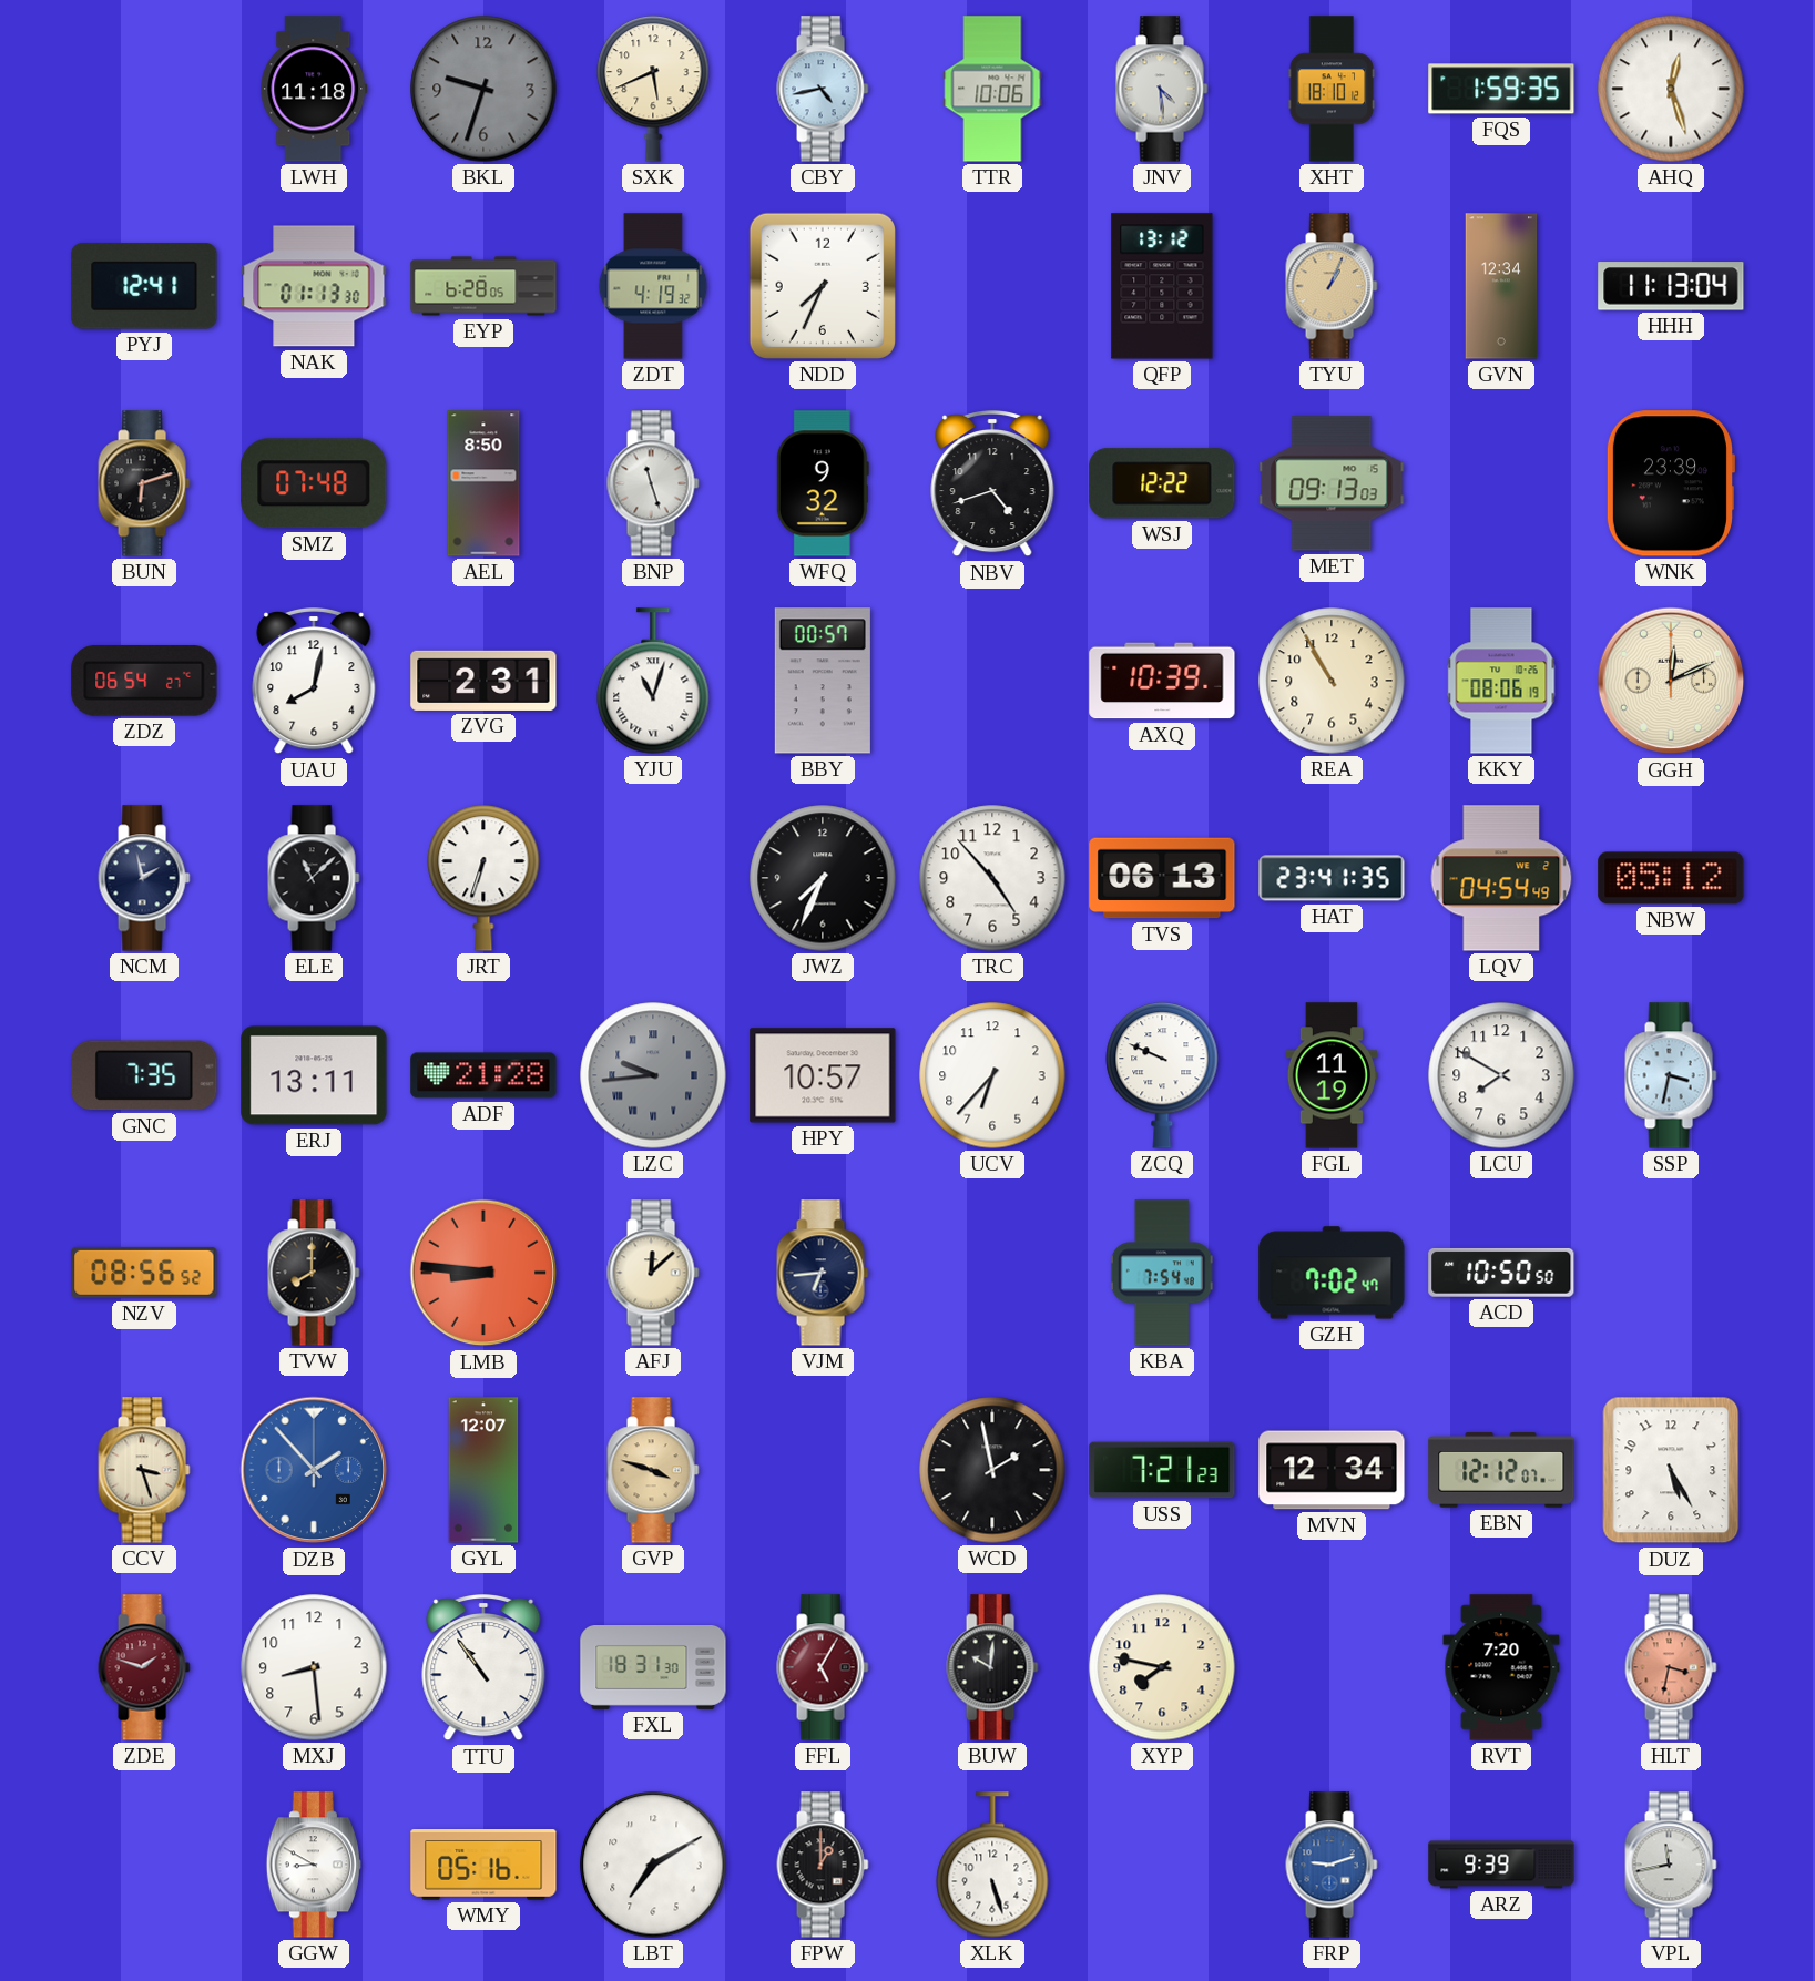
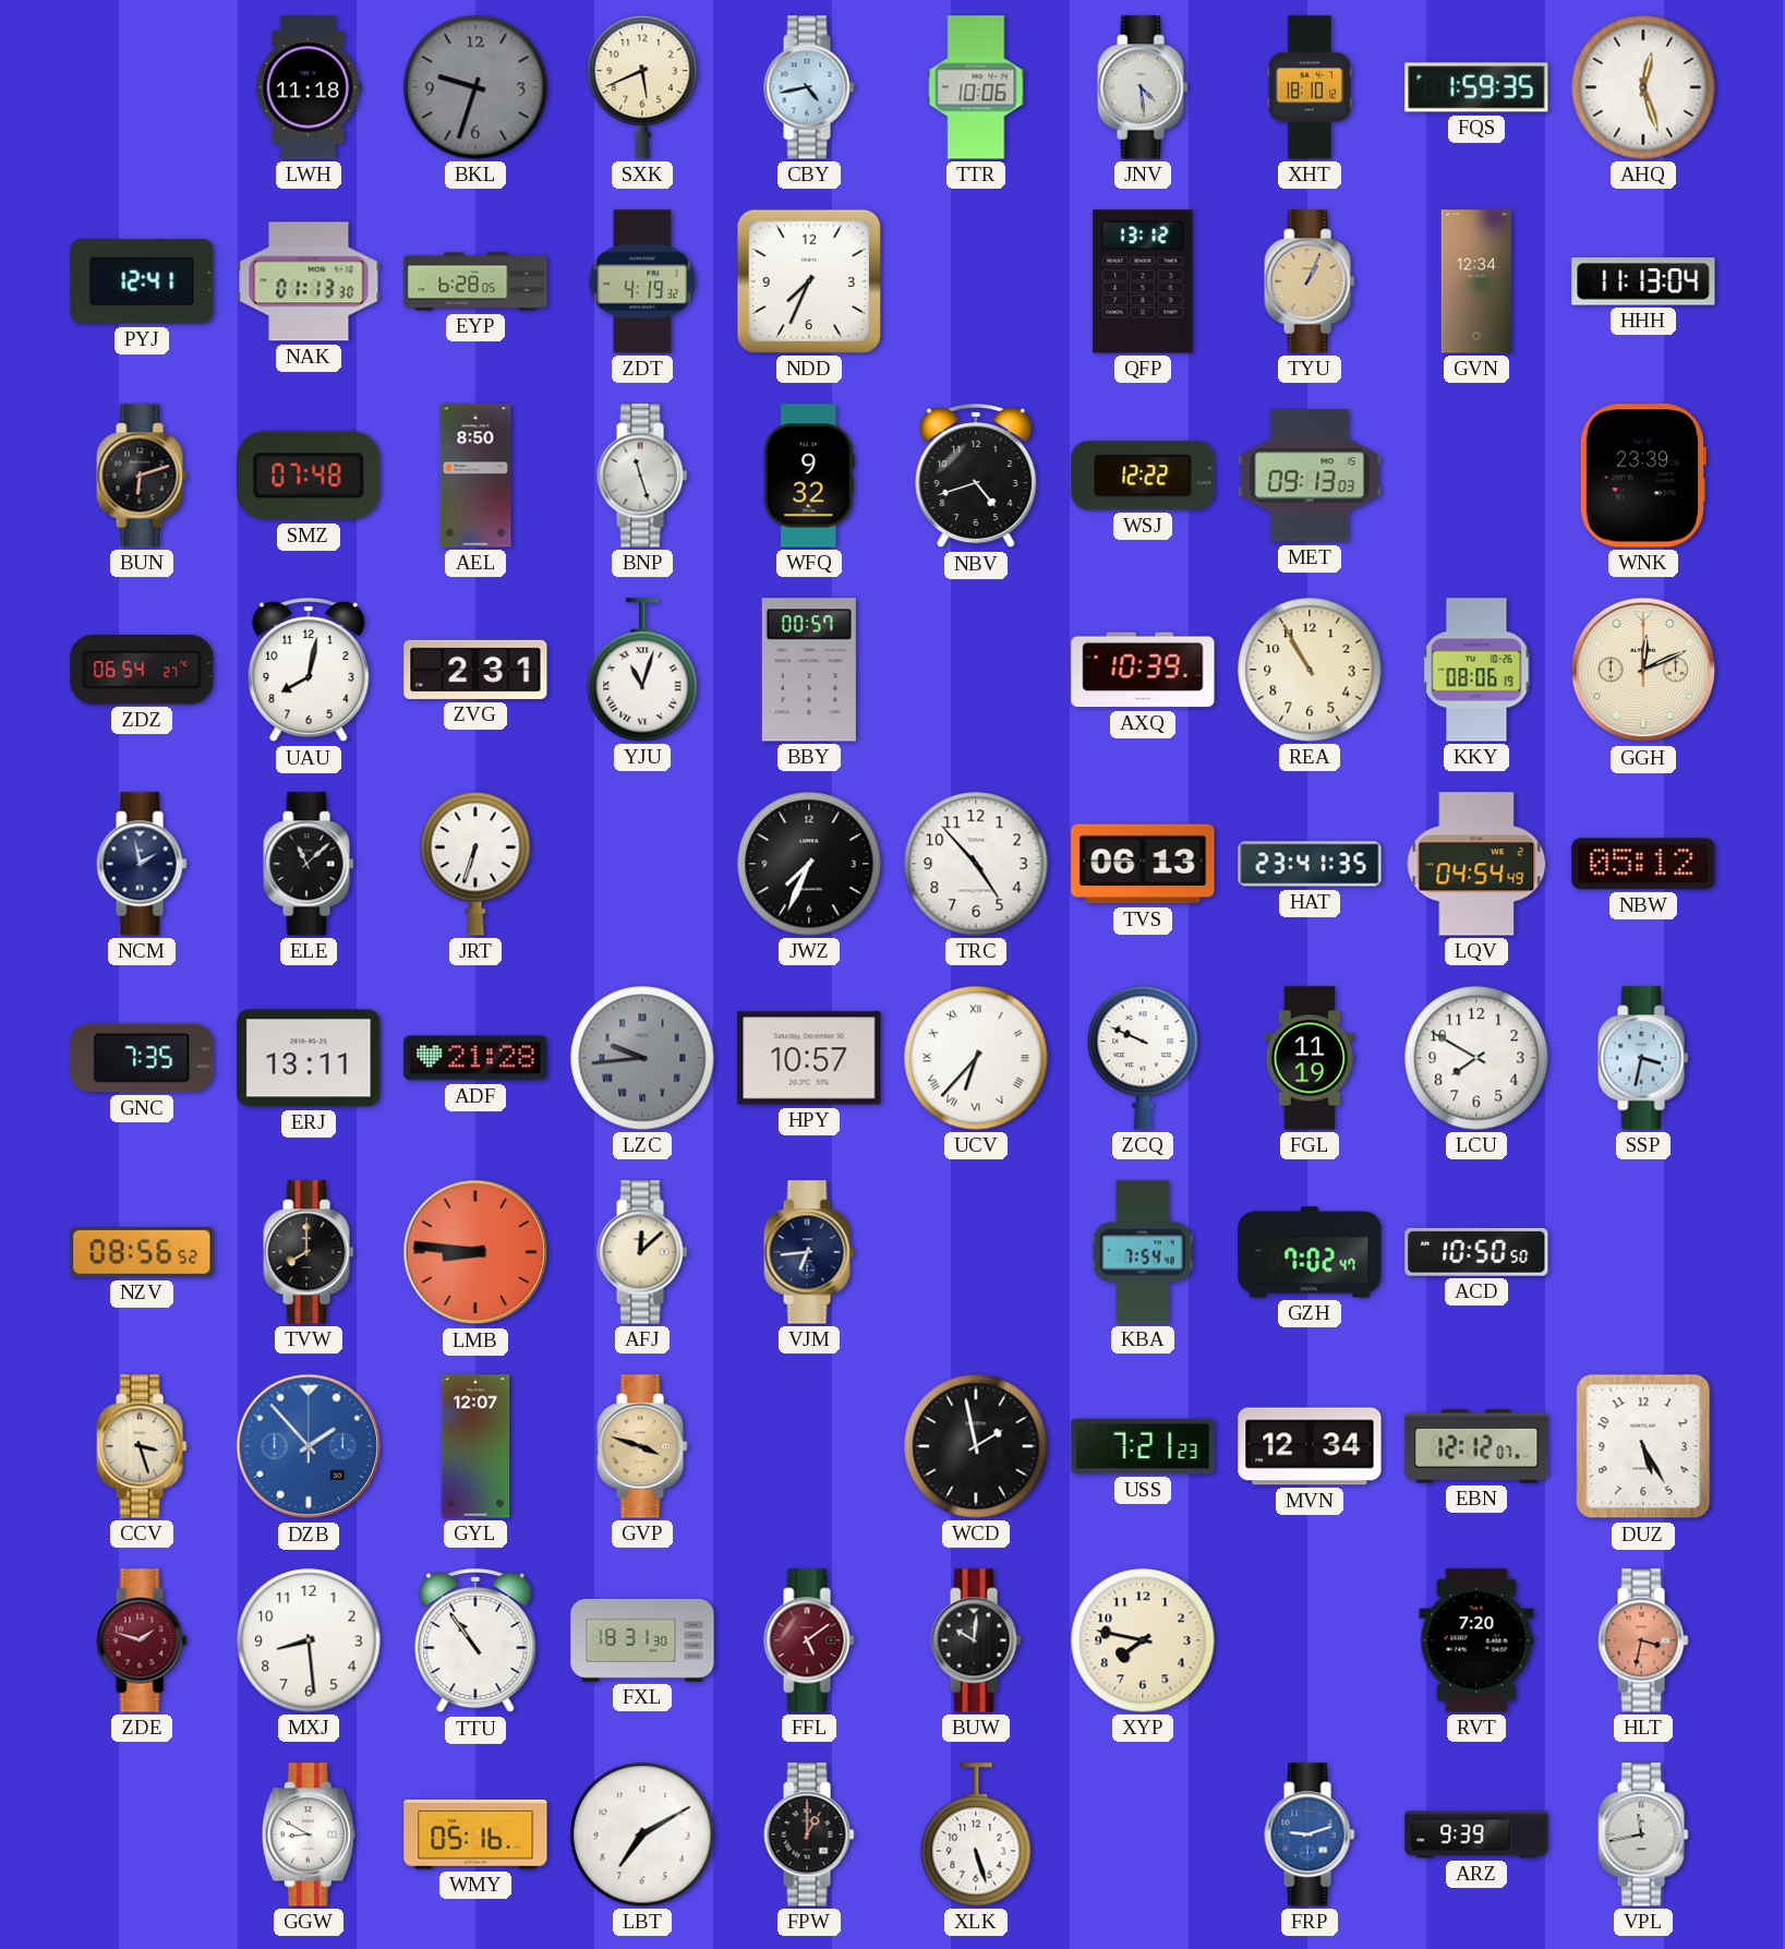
UCV numerals: Arabic -> Roman (976, 1058)
FFL: 5:05 -> 5:09 (809, 1640)
